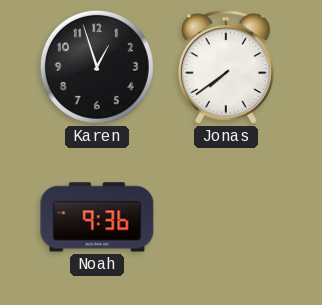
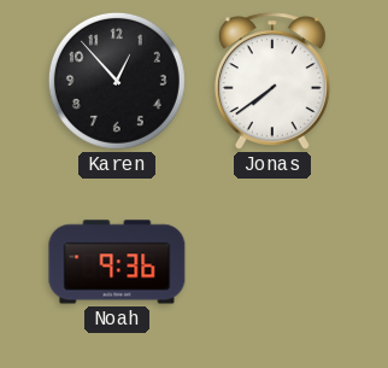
Karen: 12:57 -> 12:53 (117, 81)
